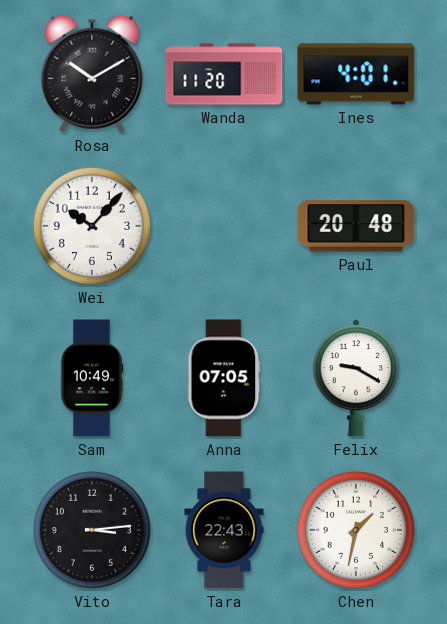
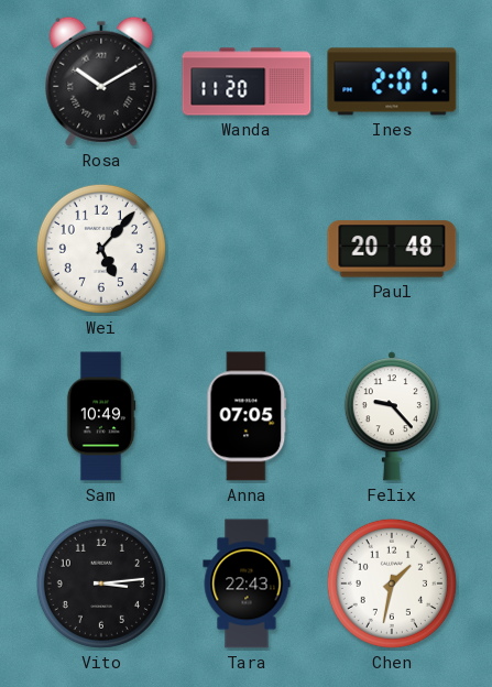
Ines: 4:01 -> 2:01 (392, 81)
Wei: 10:07 -> 5:07 (101, 249)
Felix: 9:20 -> 9:23 (392, 416)
